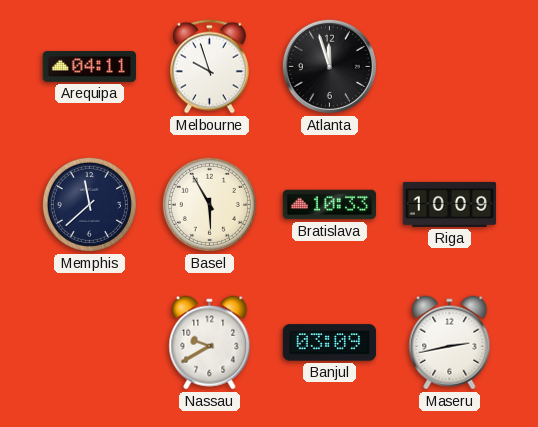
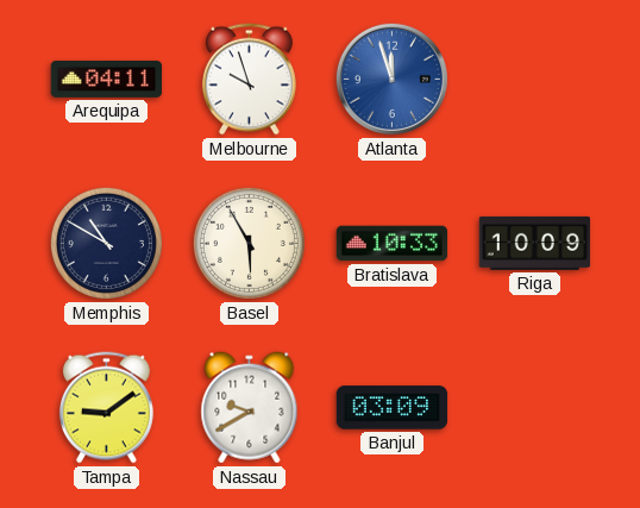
Atlanta dial: black -> blue (391, 79)
Memphis: 11:38 -> 10:50 (106, 243)
Tampa: none -> 9:09 (106, 408)
Maseru: 2:43 -> none (450, 343)
